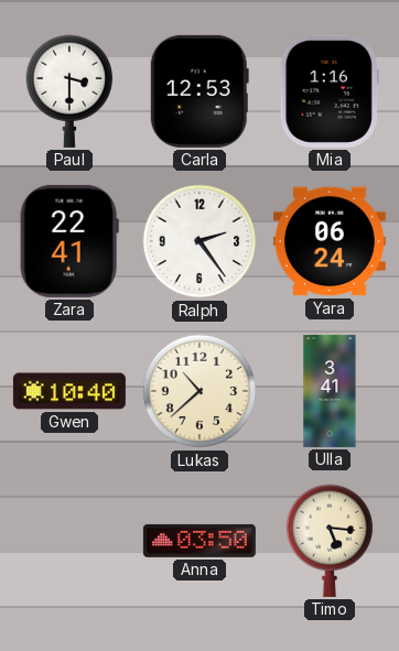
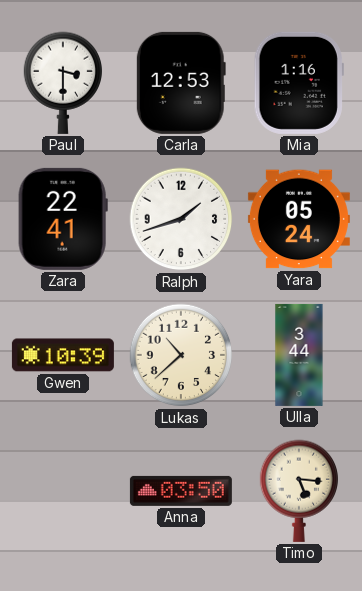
Ralph: 2:24 -> 1:42 (181, 219)
Yara: 06:24 -> 05:24 (299, 219)
Gwen: 10:40 -> 10:39 (63, 355)
Ulla: 3:41 -> 3:44 (299, 355)
